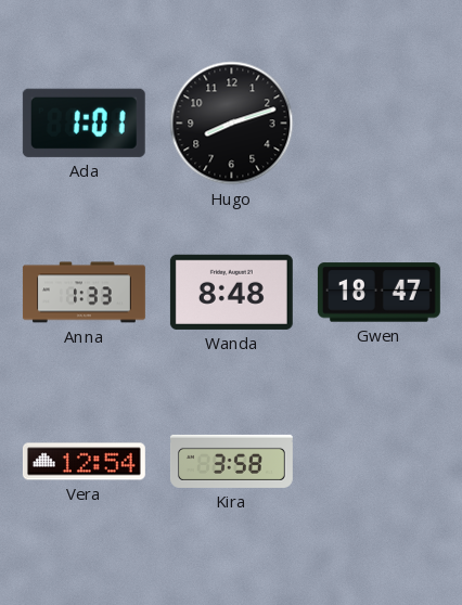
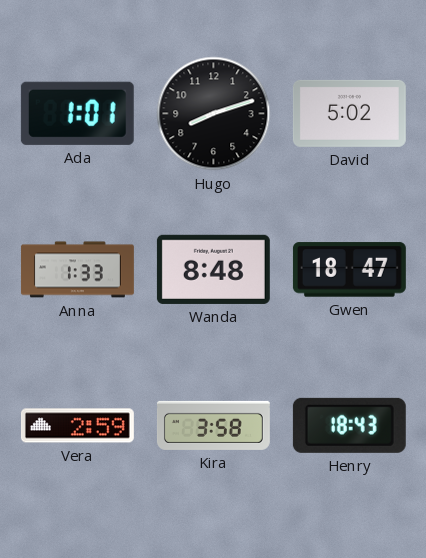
David: none -> 5:02 (349, 113)
Vera: 12:54 -> 2:59 (77, 426)
Henry: none -> 18:43 (349, 425)
